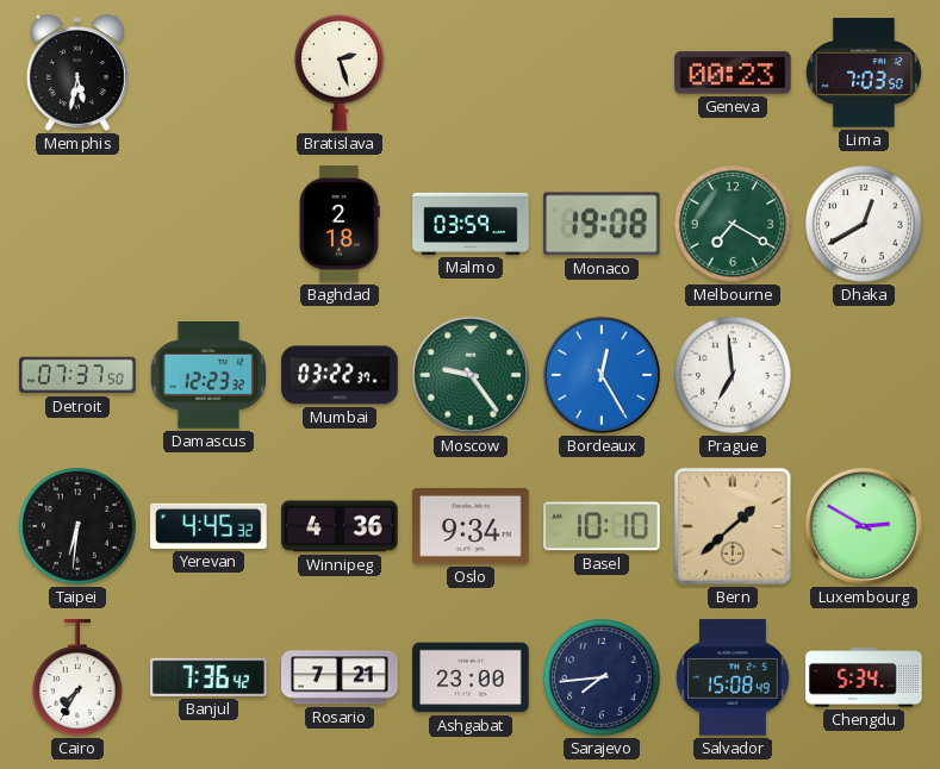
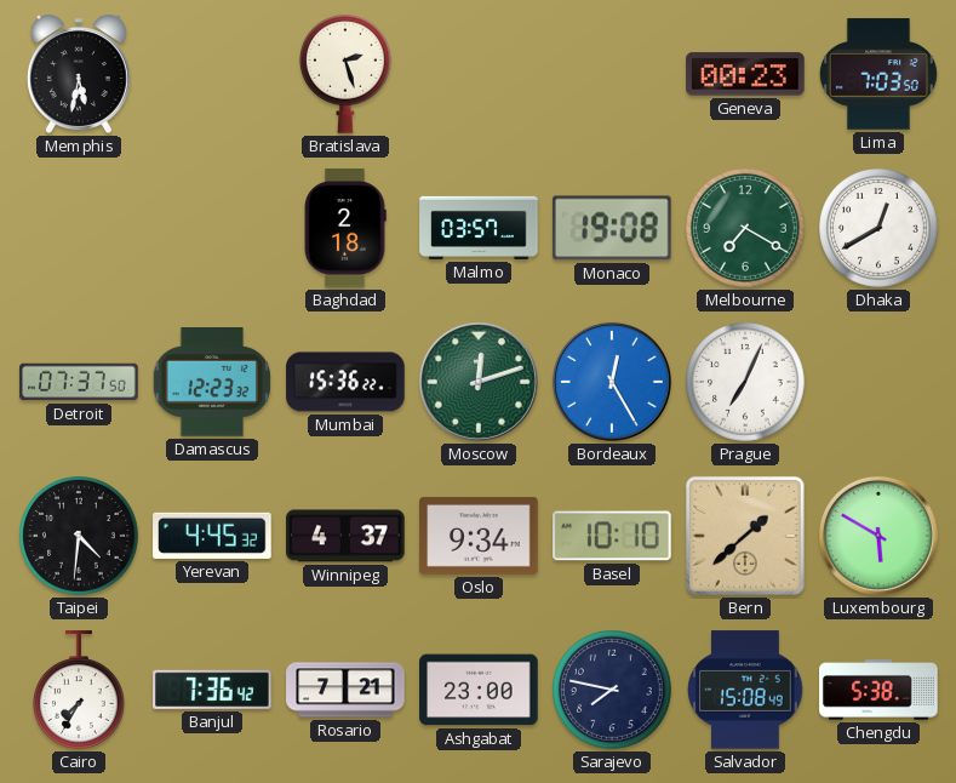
Malmo: 03:59 -> 03:57 (479, 228)
Mumbai: 03:22 -> 15:36 (345, 382)
Moscow: 9:24 -> 12:12 (479, 382)
Prague: 6:59 -> 7:04 (745, 382)
Taipei: 6:31 -> 4:31 (79, 536)
Winnipeg: 4:36 -> 4:37 (345, 536)
Luxembourg: 2:50 -> 5:50 (878, 536)
Sarajevo: 7:44 -> 7:47 (612, 690)
Chengdu: 5:34 -> 5:38 (878, 690)
